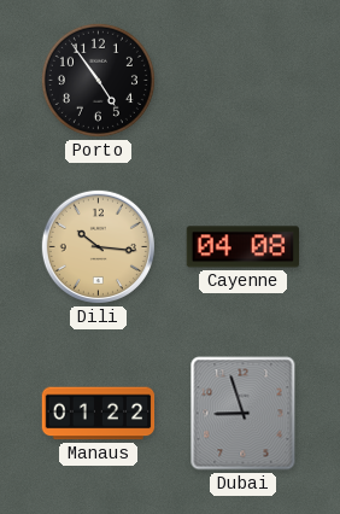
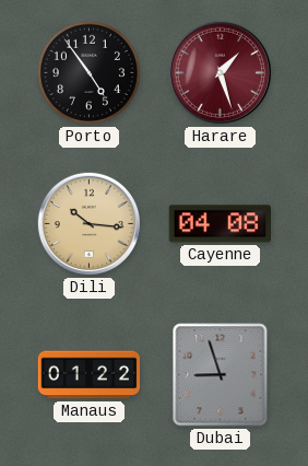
Harare: none -> 1:27 (220, 72)
